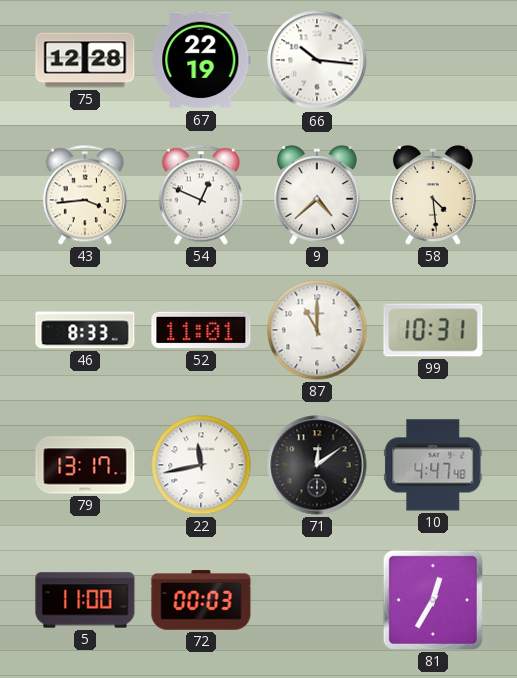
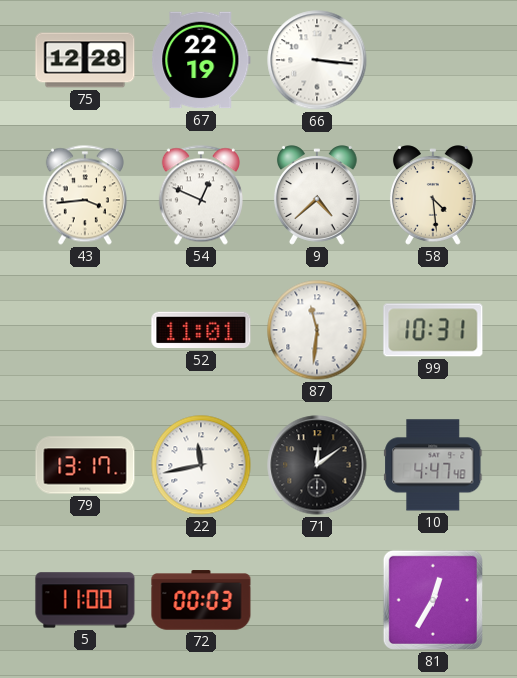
66: 10:16 -> 3:16 (317, 60)
46: 8:33 -> none (85, 330)
87: 11:00 -> 11:31 (317, 330)
